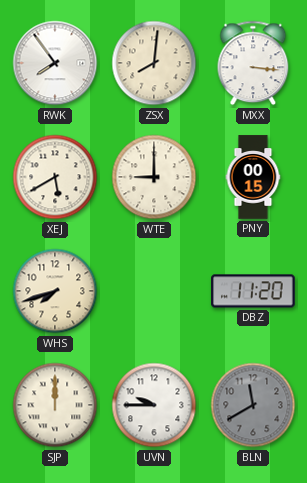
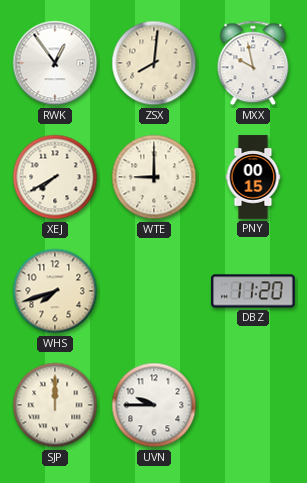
RWK: 7:54 -> 12:54 (55, 63)
MXX: 3:16 -> 9:58 (253, 63)
XEJ: 5:40 -> 7:40 (55, 177)
BLN: 11:40 -> none (253, 405)
